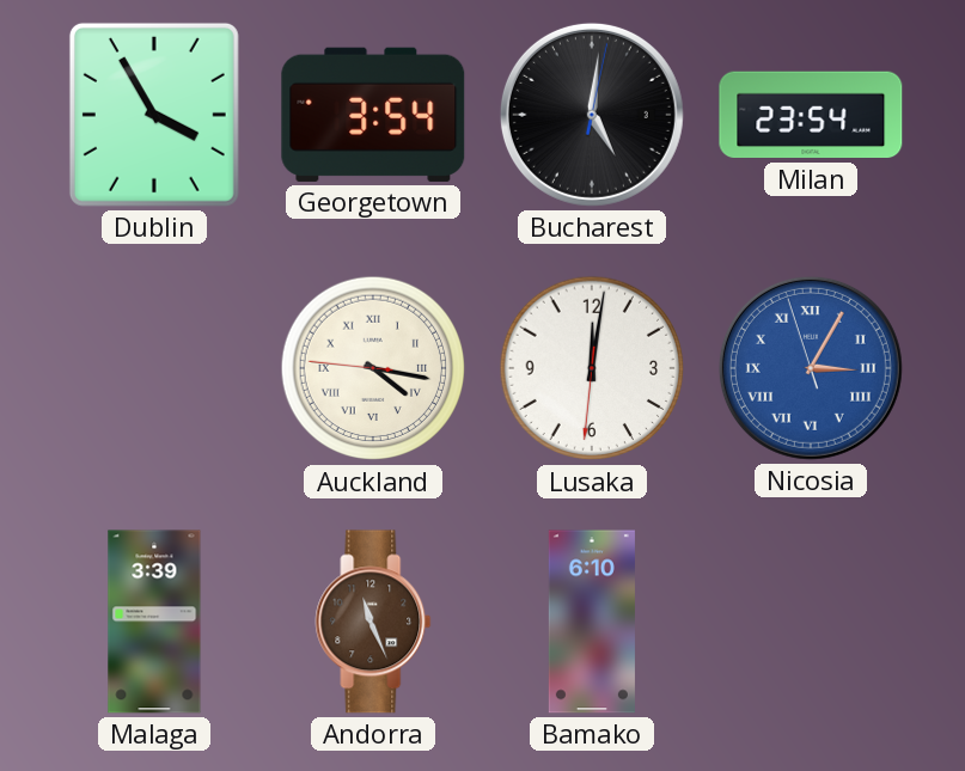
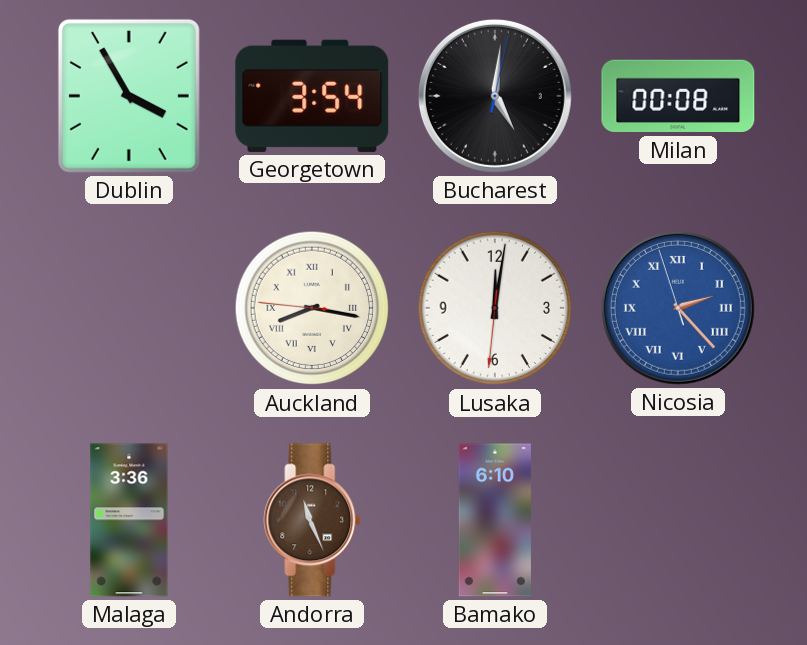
Milan: 23:54 -> 00:08 (678, 96)
Auckland: 4:16 -> 8:16 (312, 308)
Nicosia: 3:04 -> 2:22 (678, 308)
Malaga: 3:39 -> 3:36 (129, 520)
